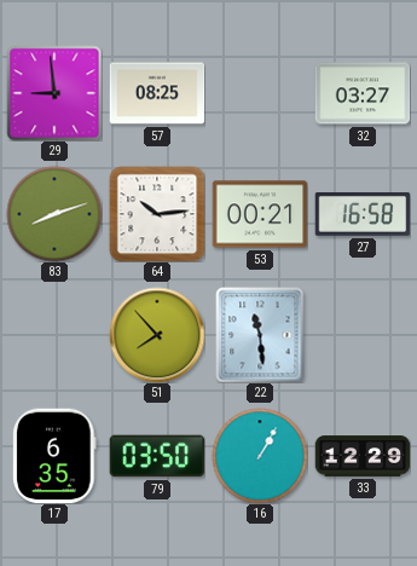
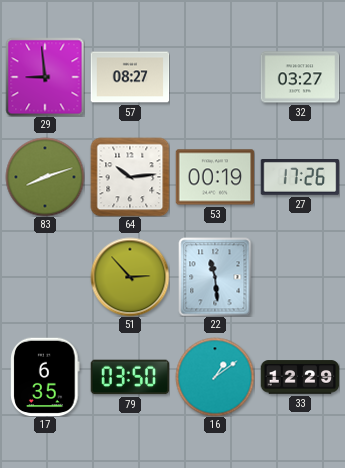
57: 08:25 -> 08:27 (130, 77)
53: 00:21 -> 00:19 (215, 177)
27: 16:58 -> 17:26 (300, 178)
51: 7:53 -> 2:53 (130, 277)
16: 1:05 -> 1:09 (215, 377)
